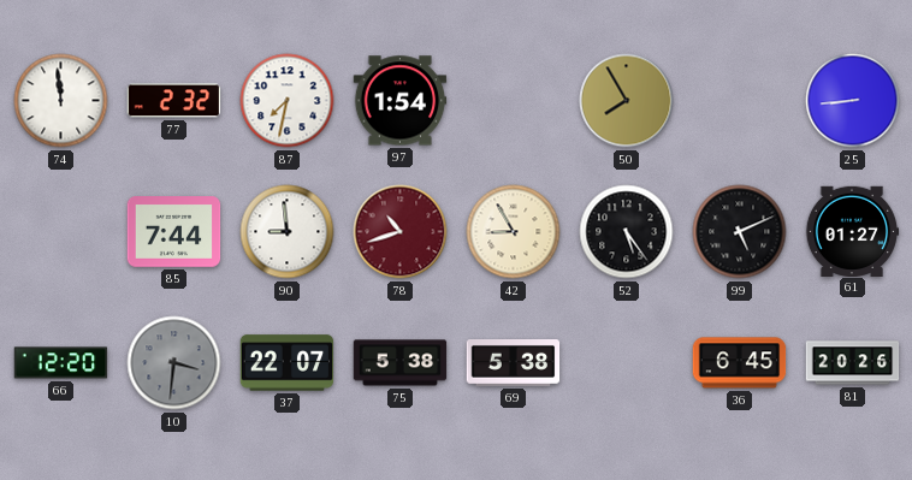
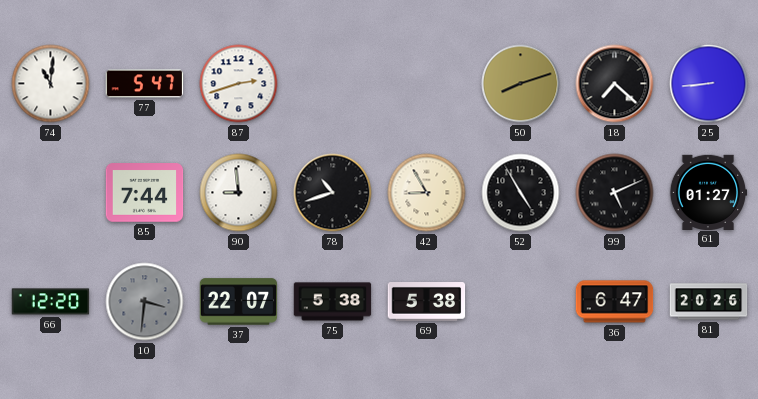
74: 11:59 -> 11:01 (51, 84)
77: 2:32 -> 5:47 (145, 84)
87: 7:32 -> 2:42 (239, 84)
97: 1:54 -> none (401, 101)
50: 7:55 -> 8:12 (521, 84)
18: none -> 7:22 (615, 84)
78 dial: burgundy -> black (333, 193)
52: 5:24 -> 4:55 (521, 193)
36: 6:45 -> 6:47 (615, 302)
